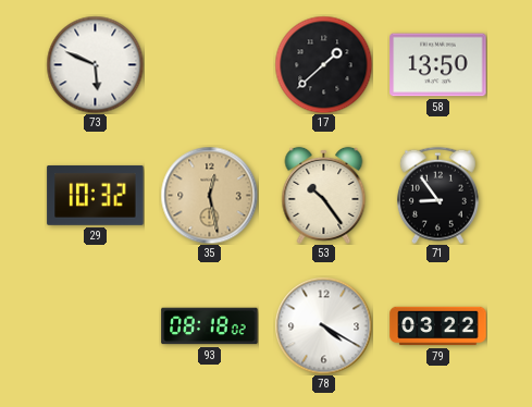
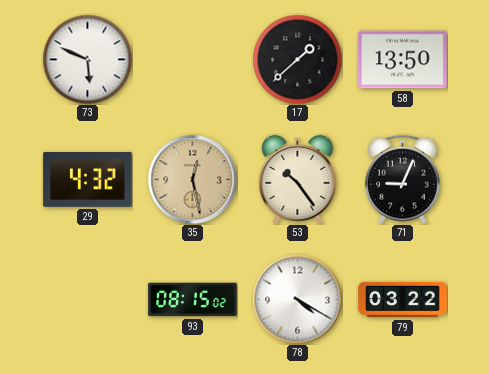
29: 10:32 -> 4:32 (88, 179)
71: 8:54 -> 9:04 (402, 179)
93: 08:18 -> 08:15 (193, 300)
